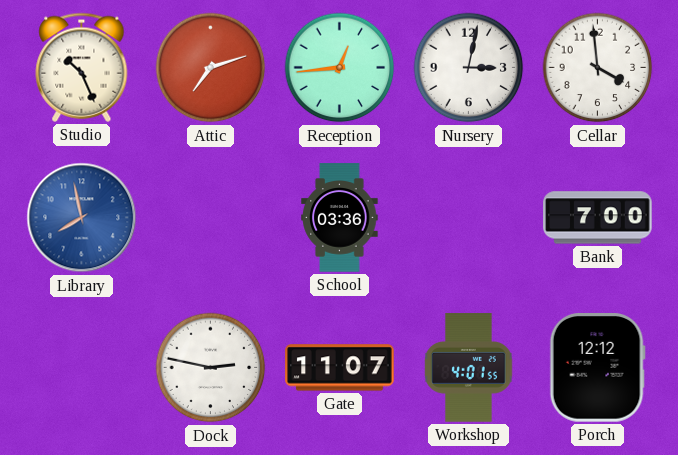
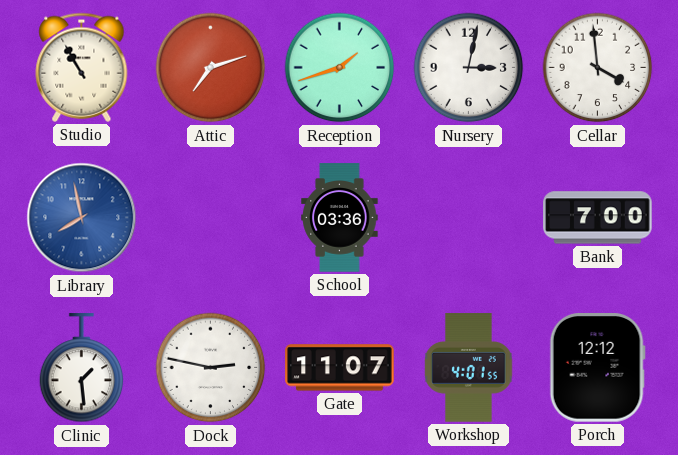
Studio: 10:26 -> 10:55 (82, 67)
Reception: 12:44 -> 1:42 (340, 68)
Clinic: none -> 1:29 (82, 368)
